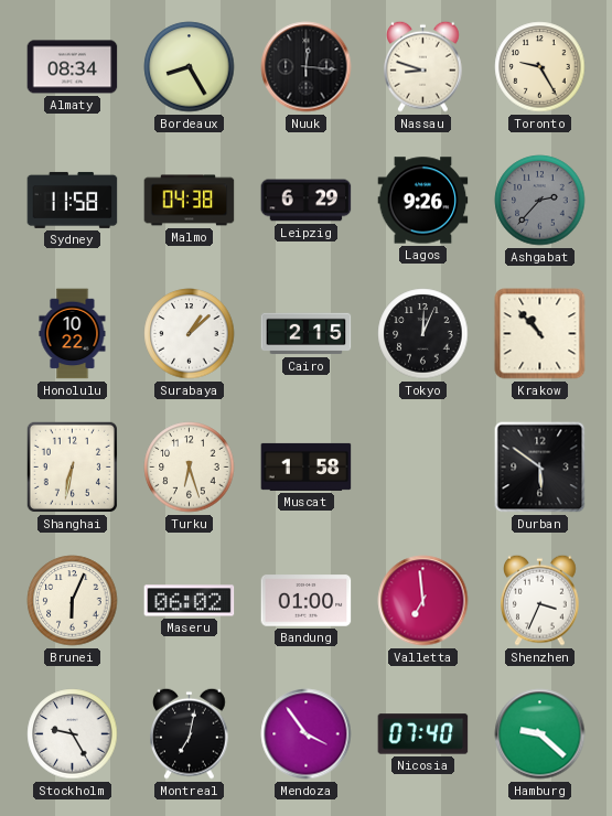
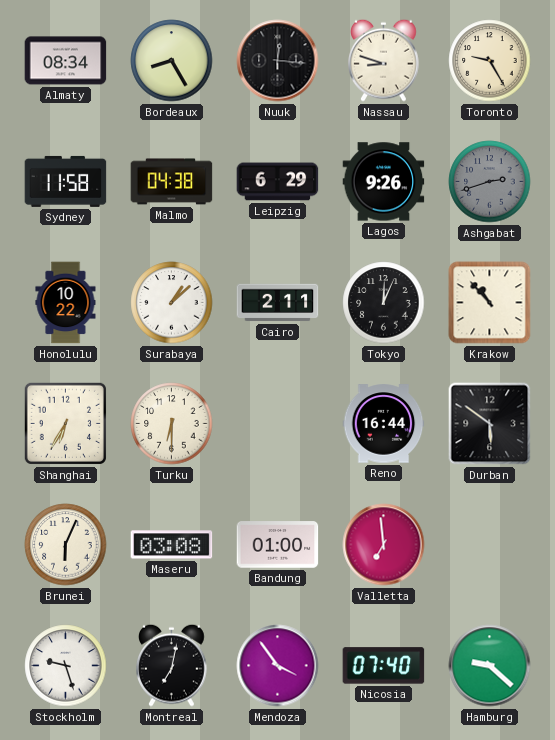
Ashgabat: 2:37 -> 2:42 (490, 182)
Cairo: 2:15 -> 2:11 (278, 303)
Shanghai: 6:32 -> 6:35 (65, 423)
Turku: 6:27 -> 6:30 (172, 424)
Muscat: 1:58 -> none (307, 466)
Reno: none -> 16:44 (384, 424)
Maseru: 06:02 -> 03:08 (172, 545)
Shenzhen: 3:34 -> none (540, 600)
Stockholm: 9:25 -> 9:27 (66, 666)
